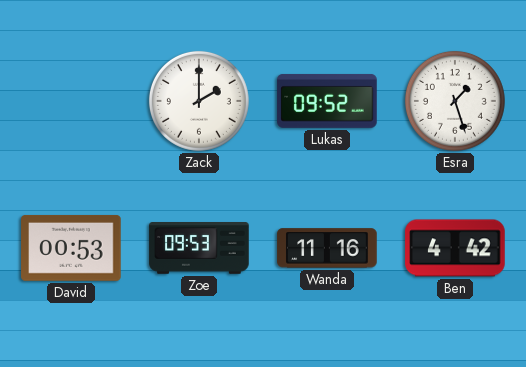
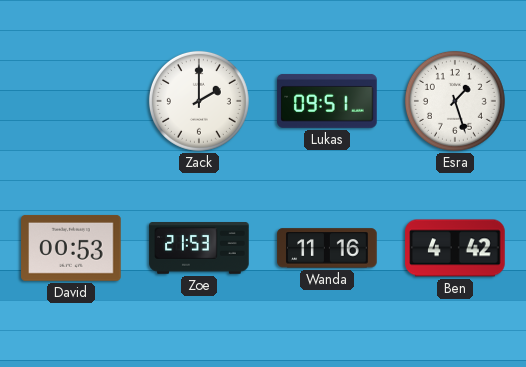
Lukas: 09:52 -> 09:51 (327, 101)
Zoe: 09:53 -> 21:53 (199, 248)
